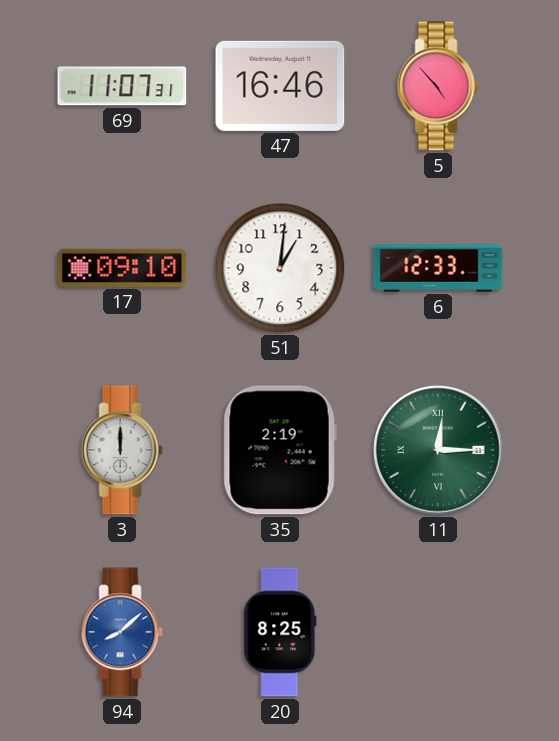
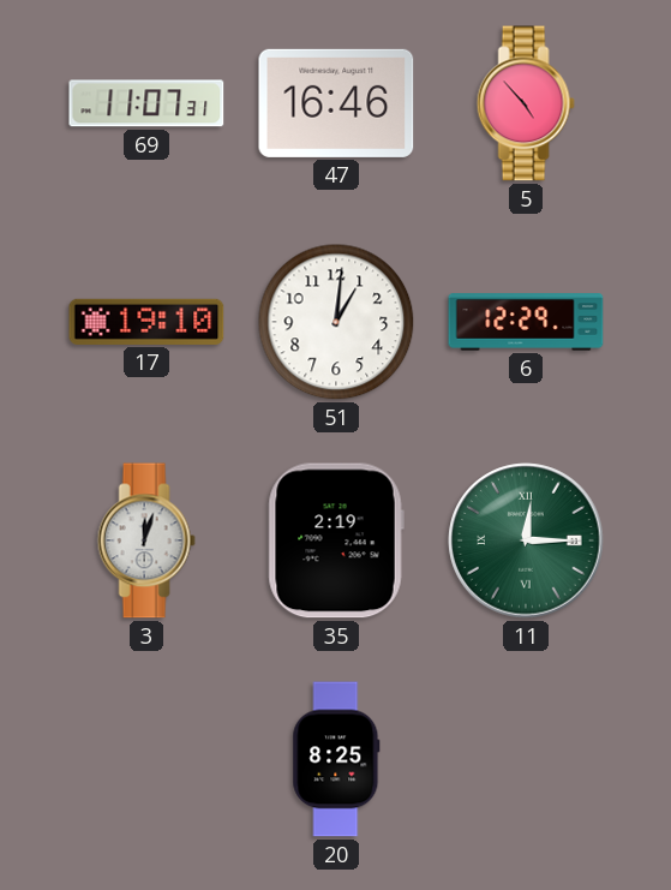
17: 09:10 -> 19:10 (146, 322)
6: 12:33 -> 12:29 (526, 322)
3: 12:00 -> 12:03 (146, 540)
94: 8:08 -> none (122, 632)
